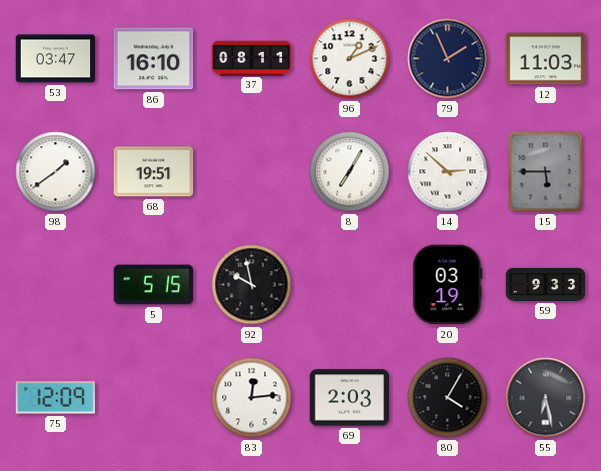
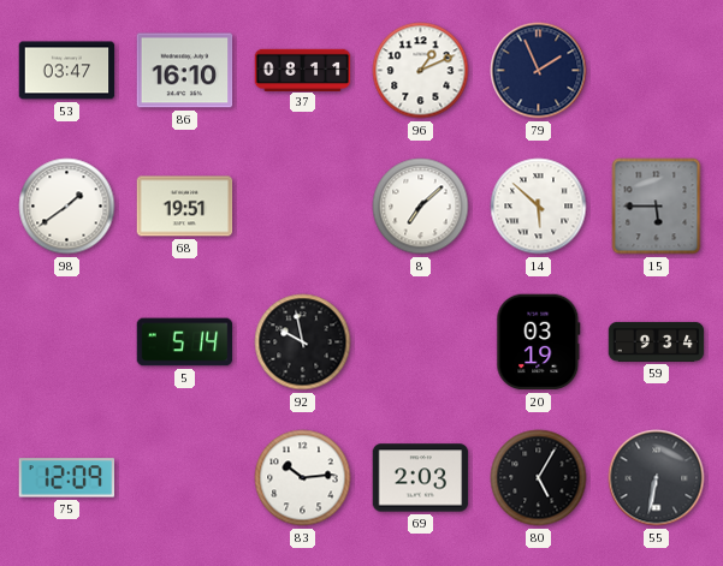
12: 11:03 -> none (546, 59)
8: 7:05 -> 7:08 (421, 207)
14: 2:52 -> 5:52 (539, 207)
5: 5:15 -> 5:14 (185, 342)
59: 9:33 -> 9:34 (657, 341)
83: 12:14 -> 10:14 (303, 478)
80: 4:05 -> 5:05 (539, 478)
55: 6:28 -> 6:32 (657, 478)
